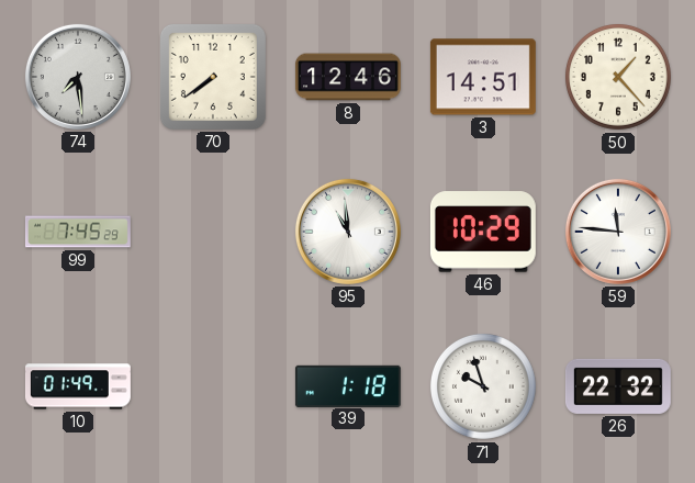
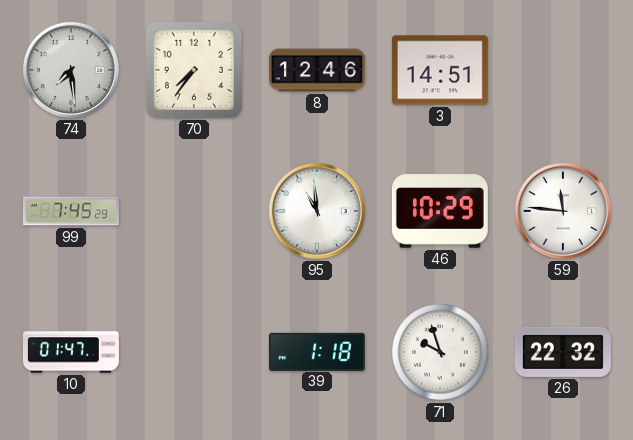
70: 7:39 -> 7:36 (194, 70)
50: 1:23 -> none (618, 77)
10: 01:49 -> 01:47 (71, 352)
